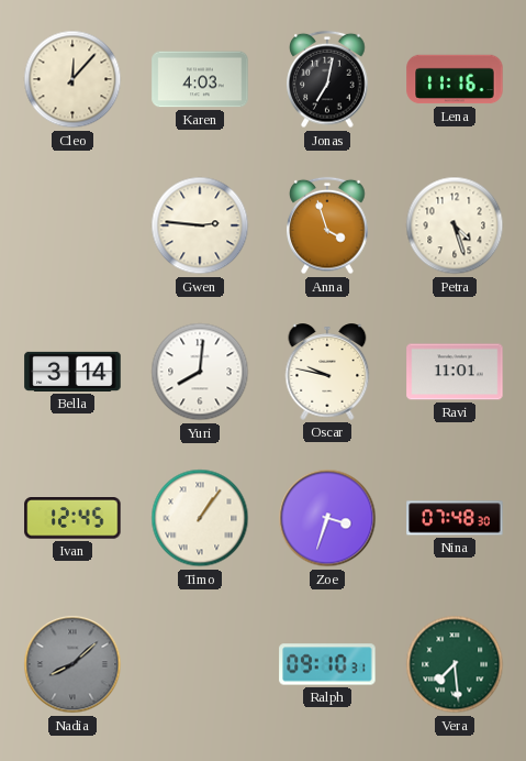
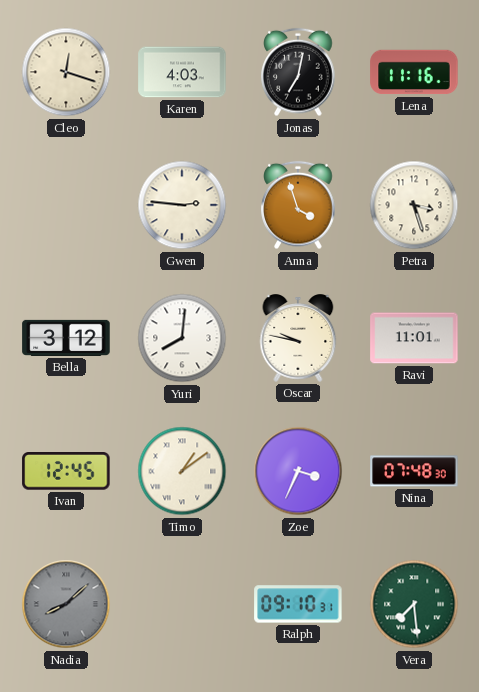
Cleo: 12:07 -> 12:18 (66, 72)
Petra: 4:27 -> 3:27 (414, 205)
Bella: 3:14 -> 3:12 (66, 338)
Timo: 1:06 -> 1:09 (182, 471)
Zoe: 3:33 -> 3:34 (298, 471)
